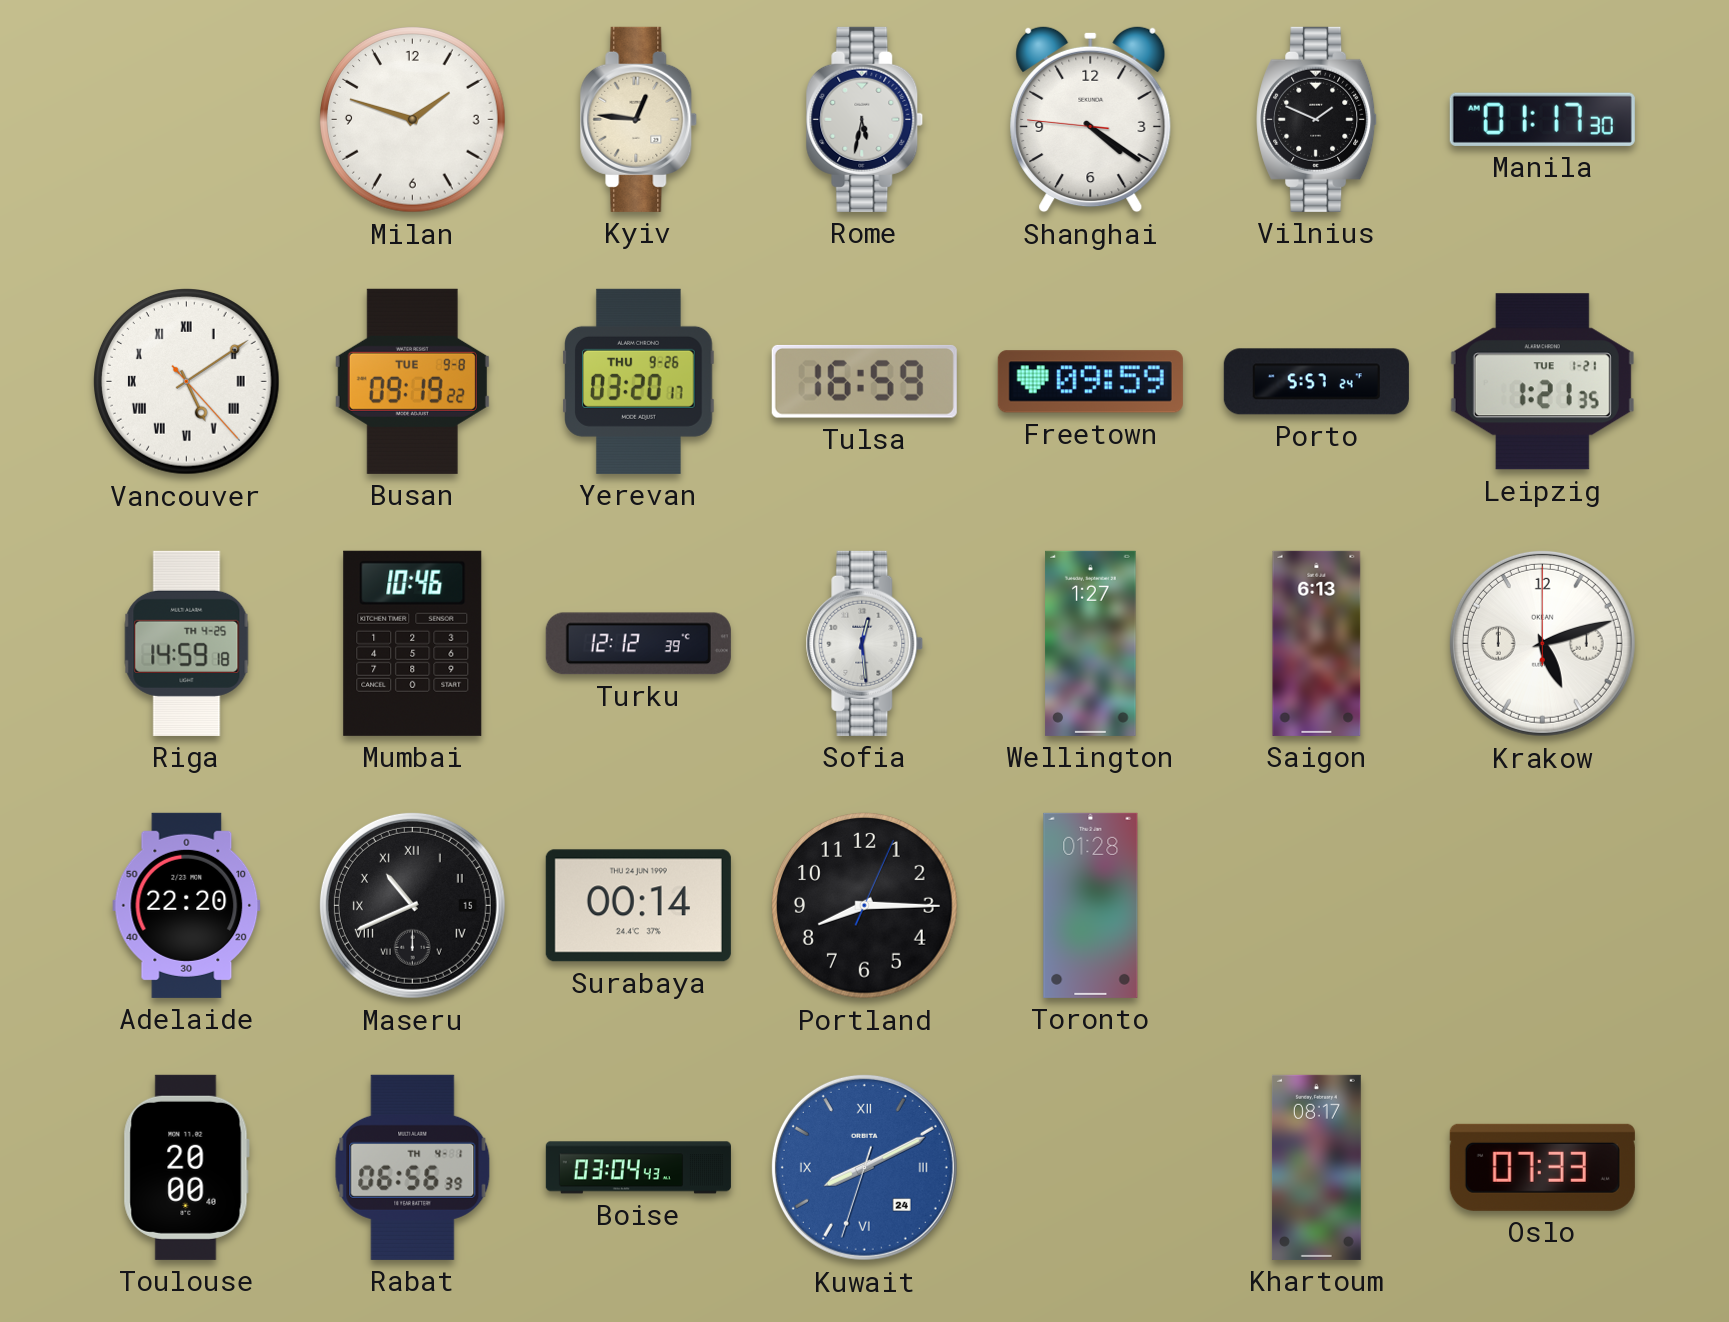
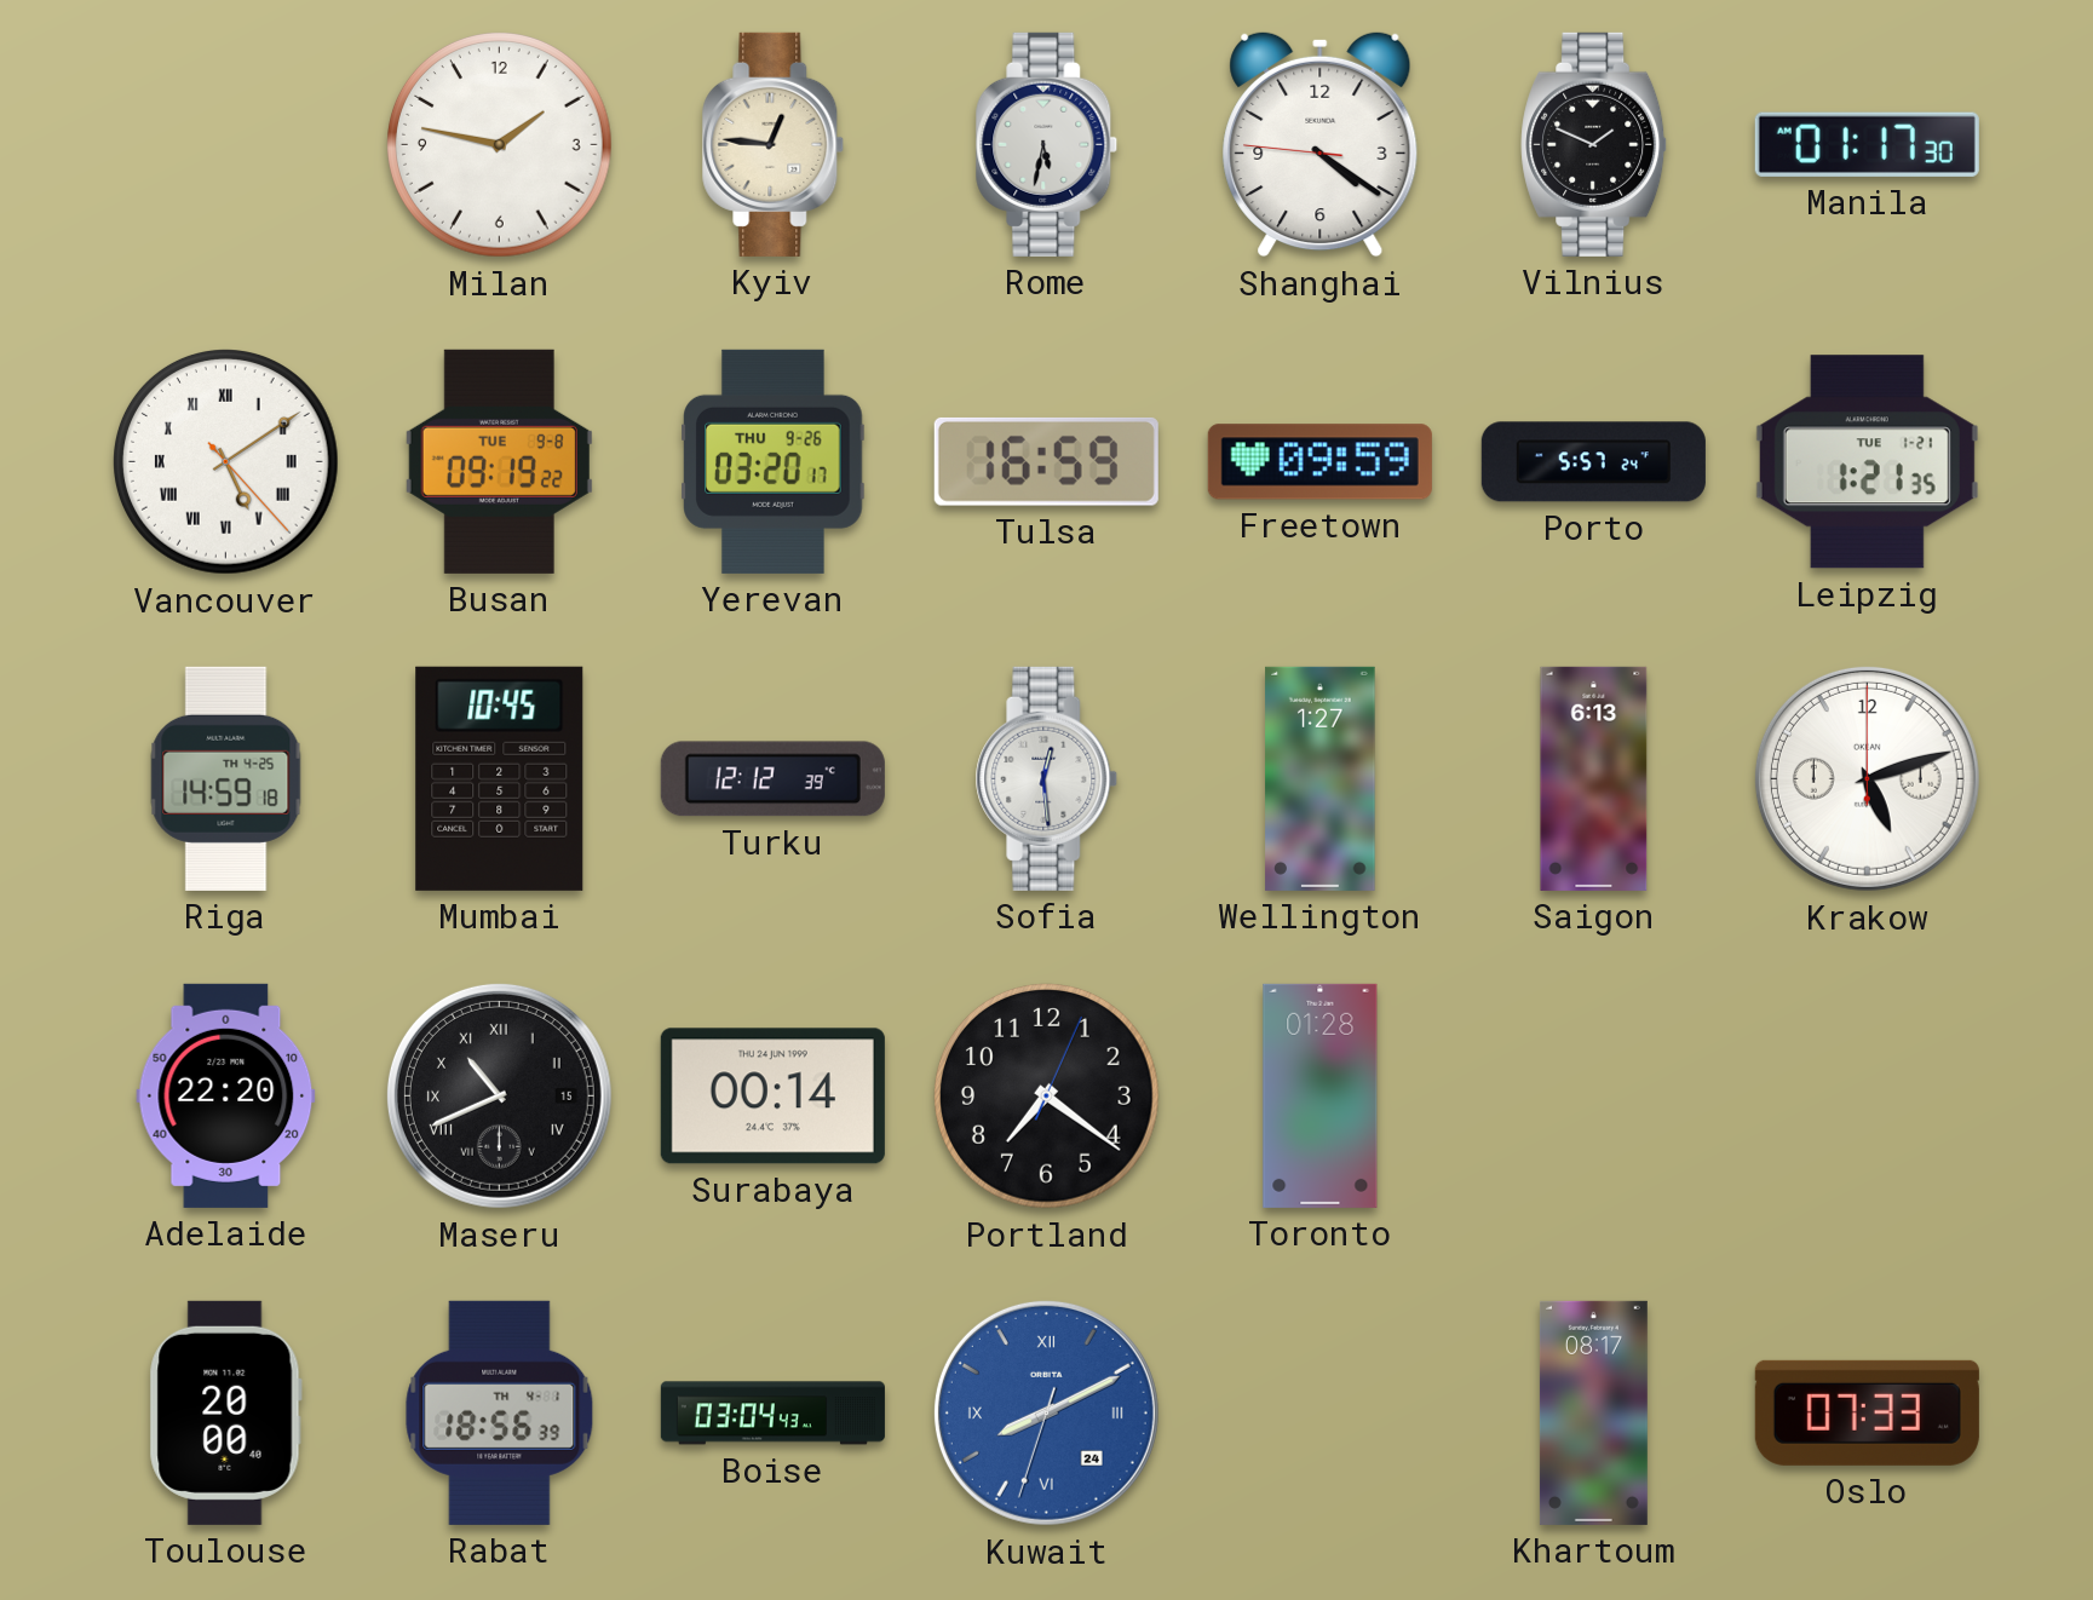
Milan: 1:48 -> 1:47 (500, 145)
Mumbai: 10:46 -> 10:45 (500, 778)
Portland: 8:15 -> 7:21 (1047, 1097)
Rabat: 06:56 -> 18:56 (500, 1412)
